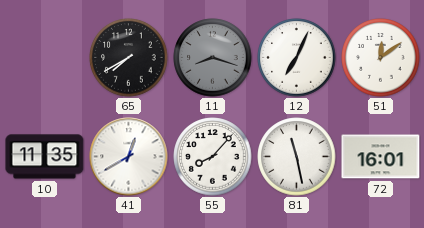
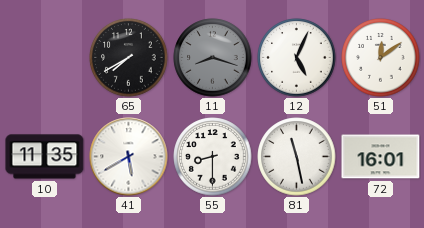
12: 7:04 -> 5:04 (297, 58)
41: 12:40 -> 5:40 (129, 157)
55: 8:07 -> 8:30 (213, 157)
